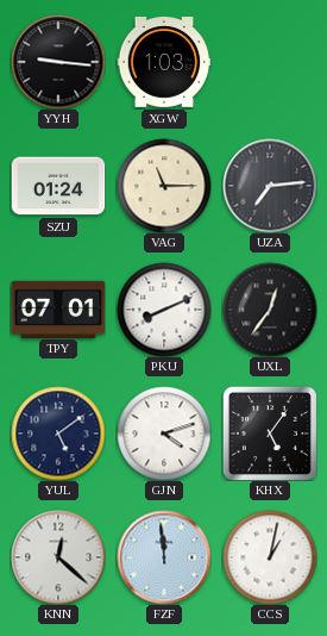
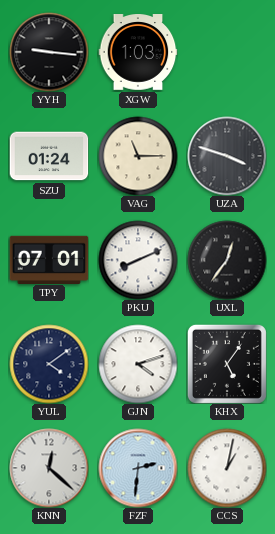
UZA: 7:14 -> 3:48 (227, 156)
YUL: 5:09 -> 4:09 (49, 364)
FZF: 11:59 -> 2:31 (138, 468)
